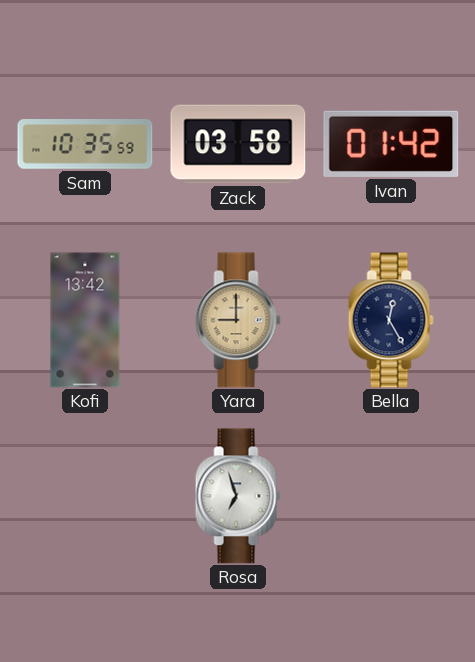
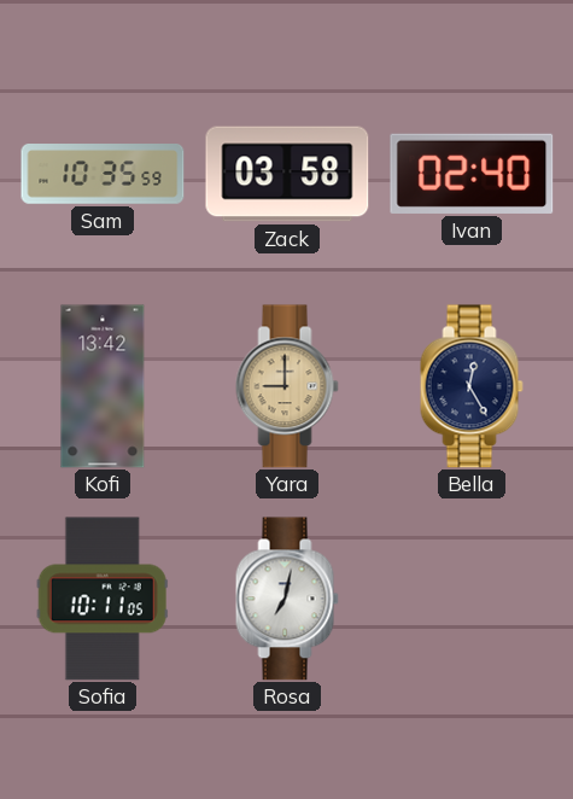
Ivan: 01:42 -> 02:40 (472, 174)
Sofia: none -> 10:11 (103, 599)
Rosa: 6:57 -> 7:02 (287, 599)
